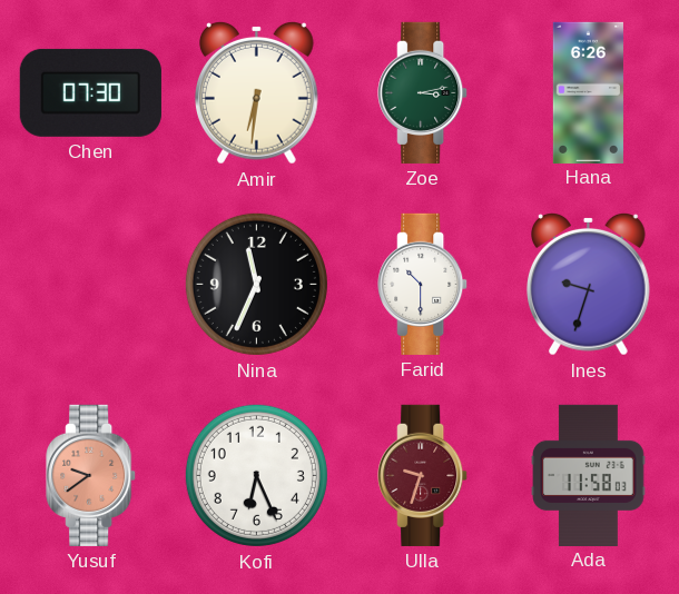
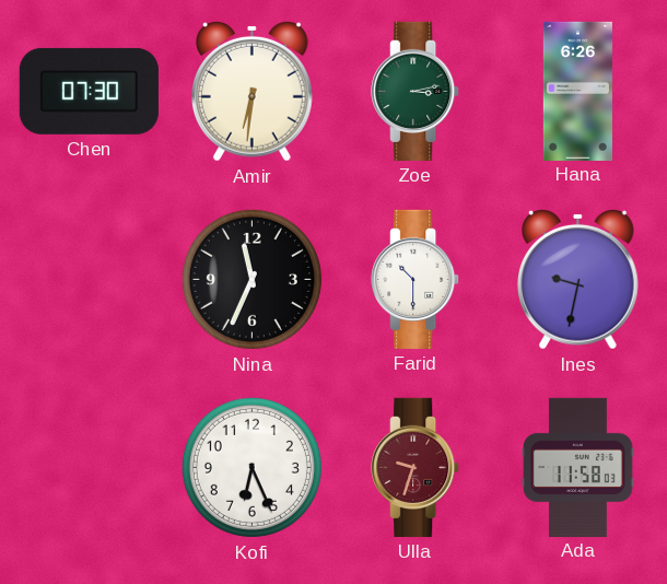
Ines: 9:33 -> 9:32 (578, 279)
Yusuf: 9:39 -> none (91, 475)
